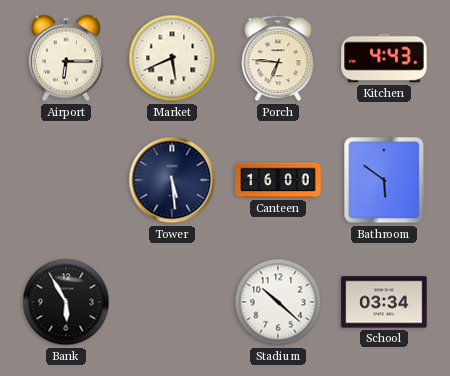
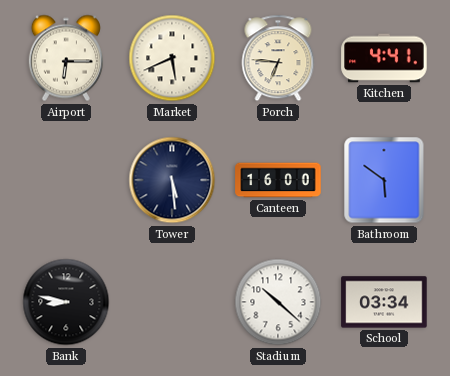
Kitchen: 4:43 -> 4:41 (384, 58)
Bank: 5:55 -> 8:47 (66, 302)
